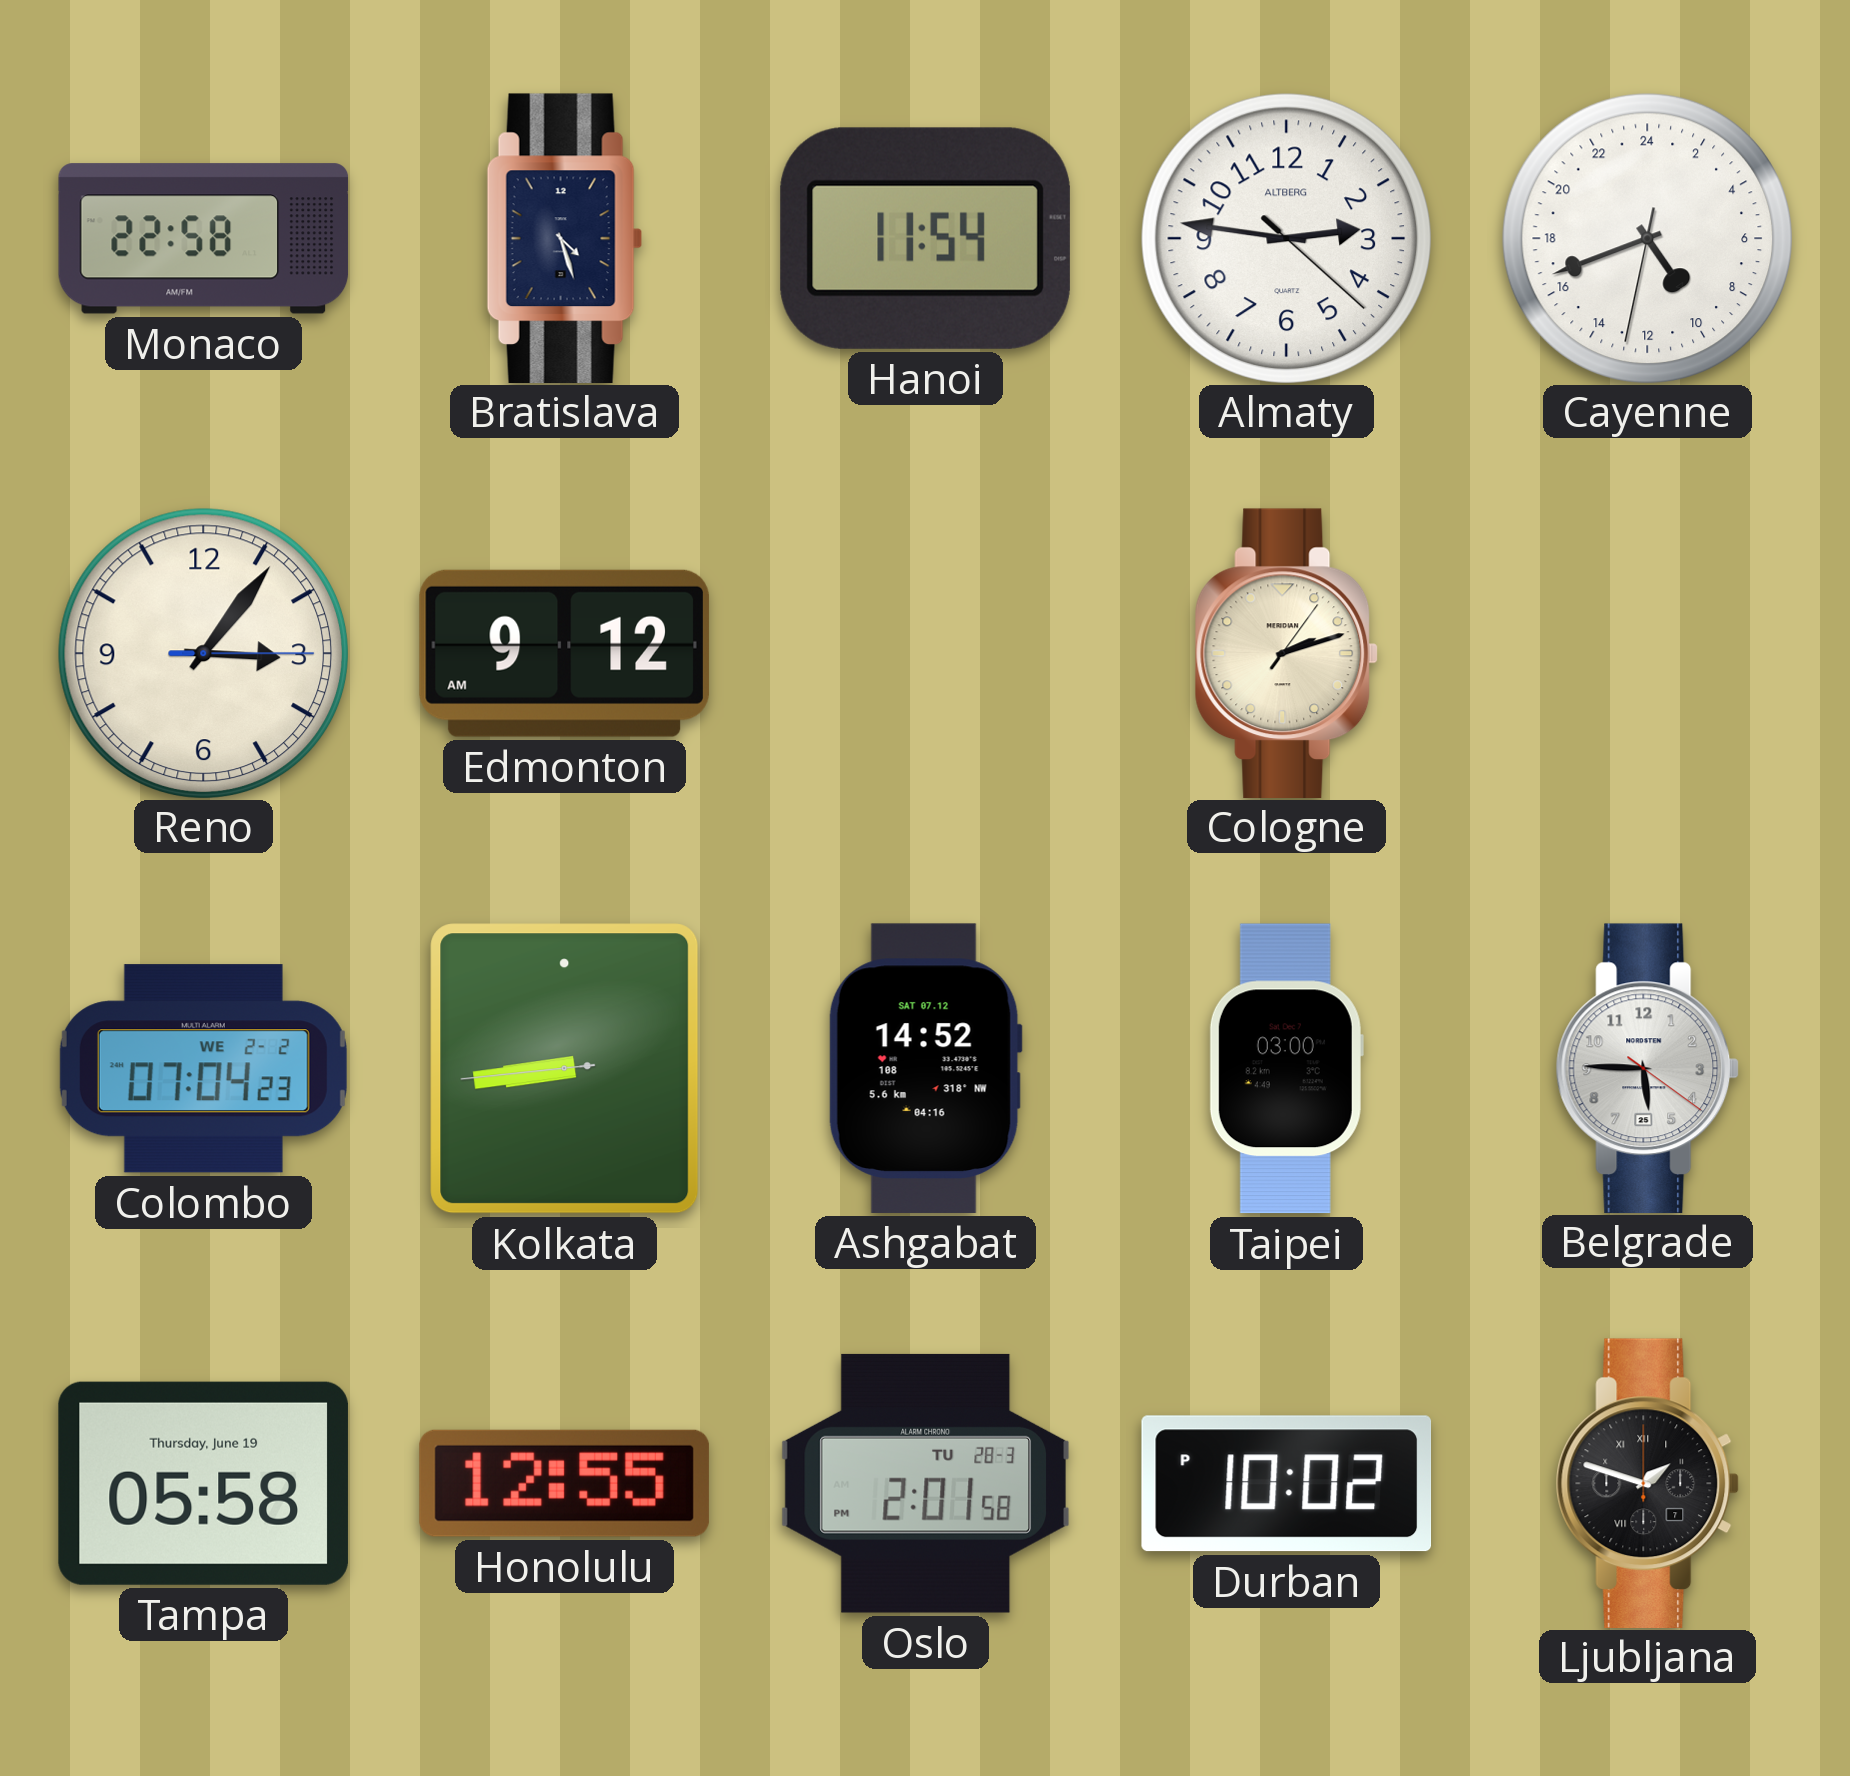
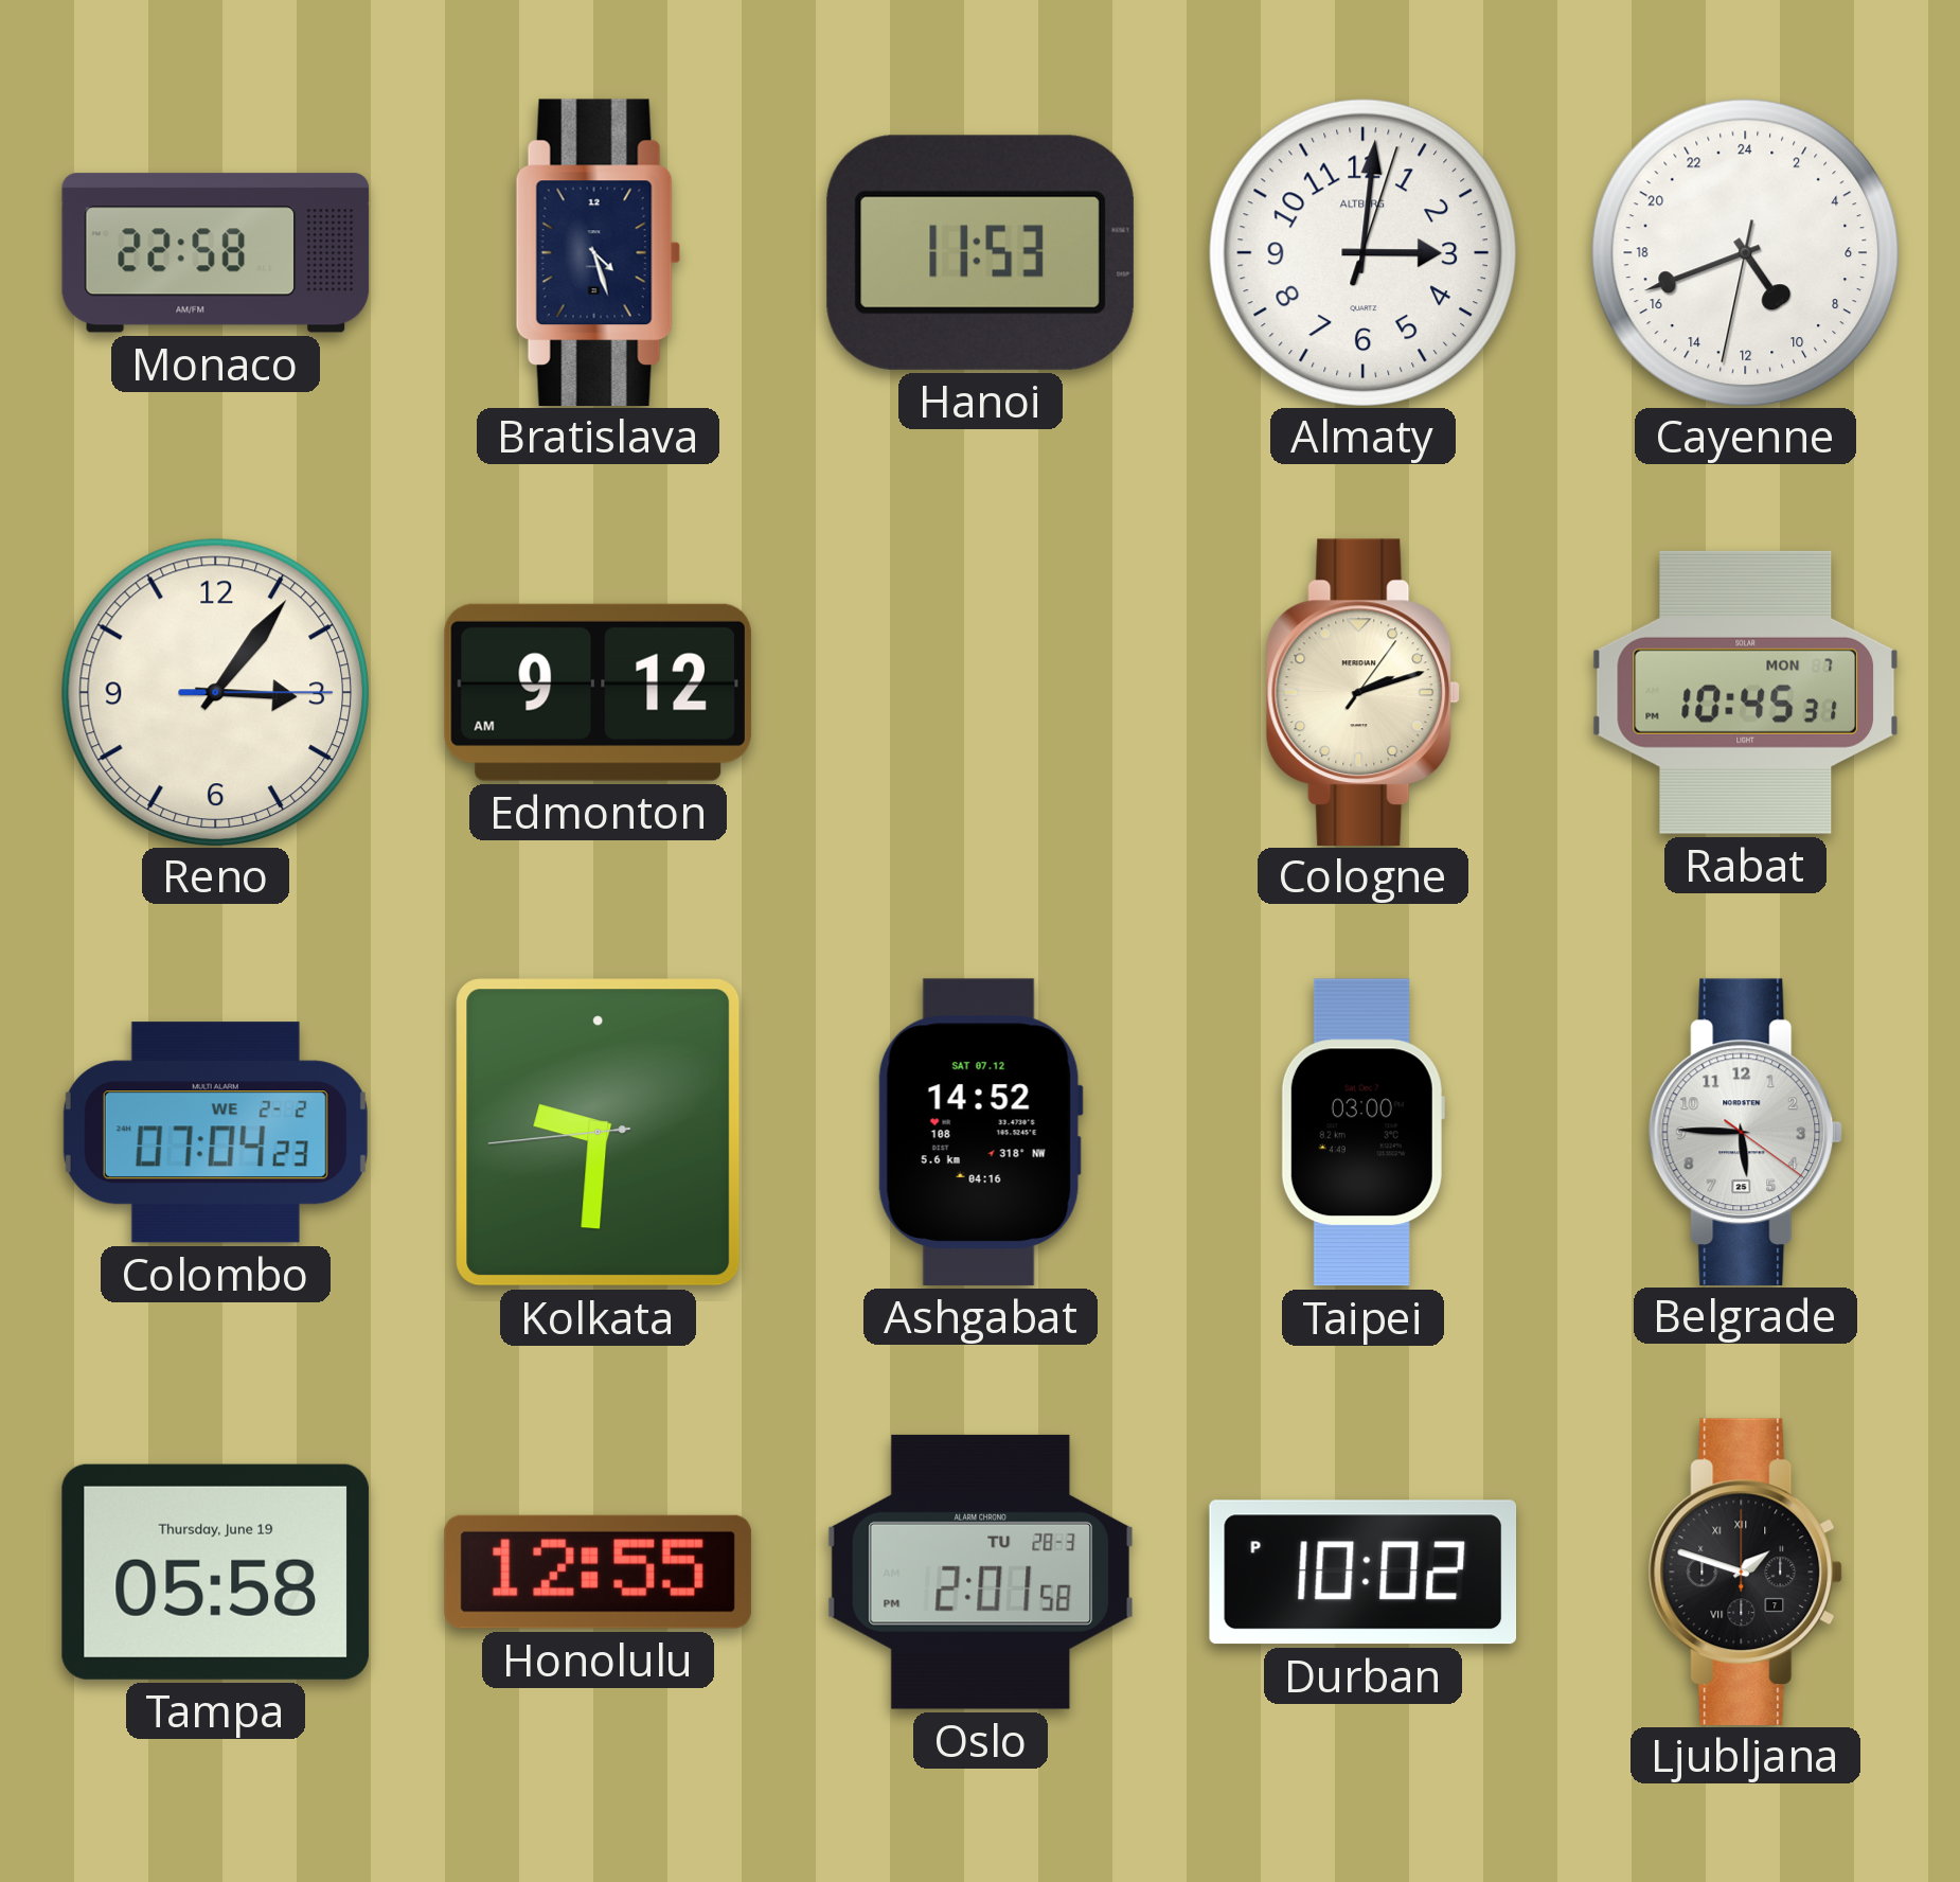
Hanoi: 11:54 -> 11:53 (980, 252)
Almaty: 2:46 -> 3:01 (1362, 252)
Rabat: none -> 10:45 (1745, 692)
Kolkata: 8:43 -> 9:30 (599, 1133)
